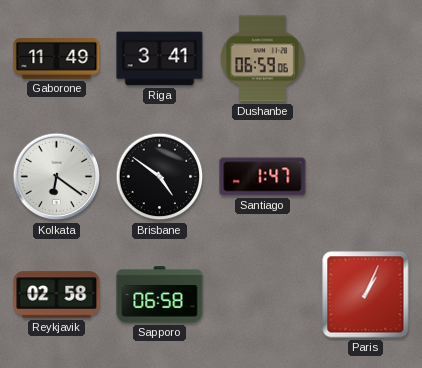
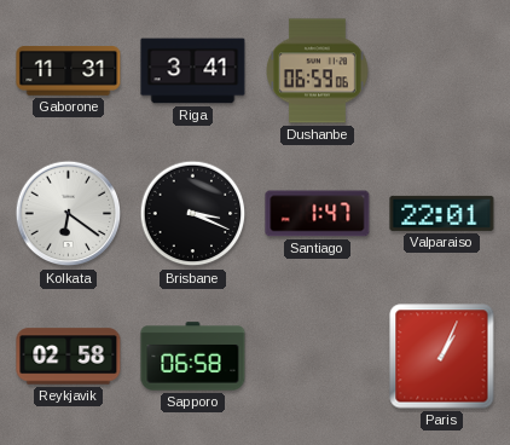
Gaborone: 11:49 -> 11:31 (69, 71)
Brisbane: 4:51 -> 3:19 (193, 214)
Valparaiso: none -> 22:01 (442, 213)
